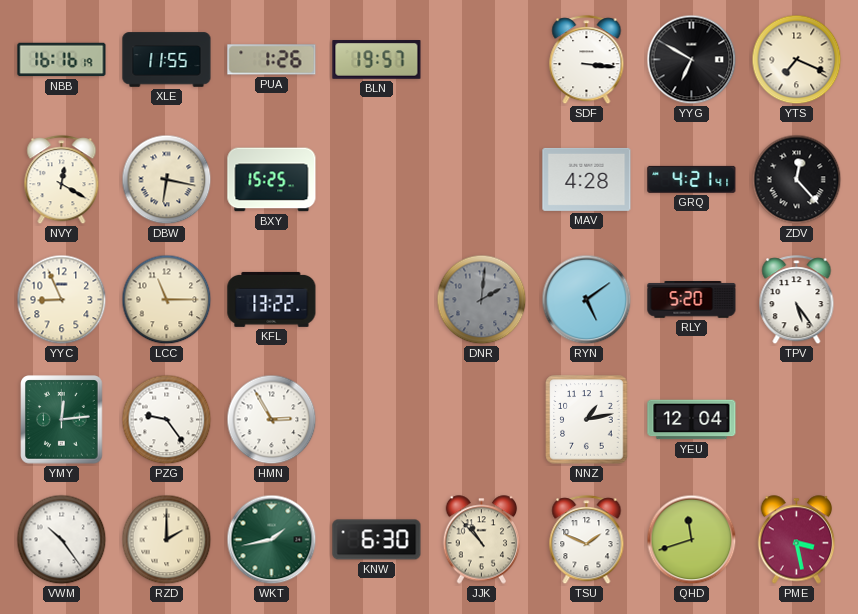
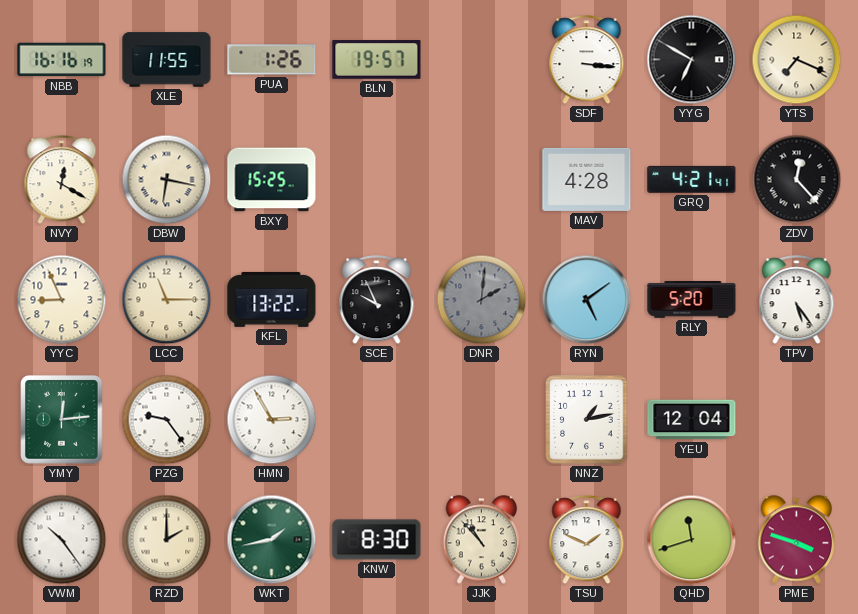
SCE: none -> 9:56 (377, 300)
KNW: 6:30 -> 8:30 (377, 540)
PME: 3:28 -> 3:48 (797, 540)
